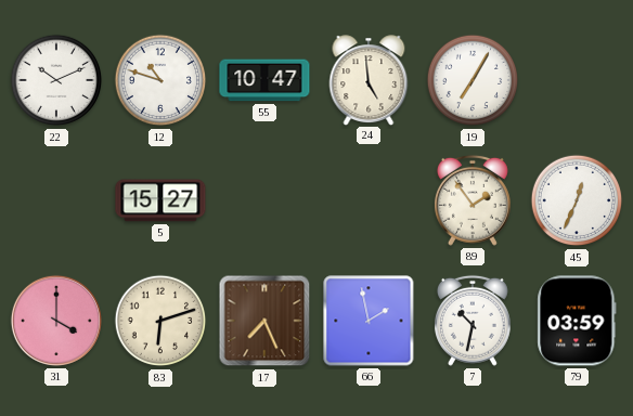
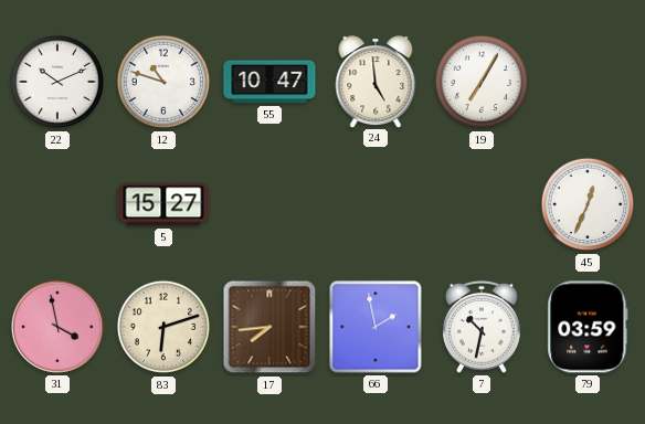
89: 1:54 -> none (473, 200)
31: 4:00 -> 3:58 (57, 327)
17: 7:26 -> 7:44 (269, 327)
